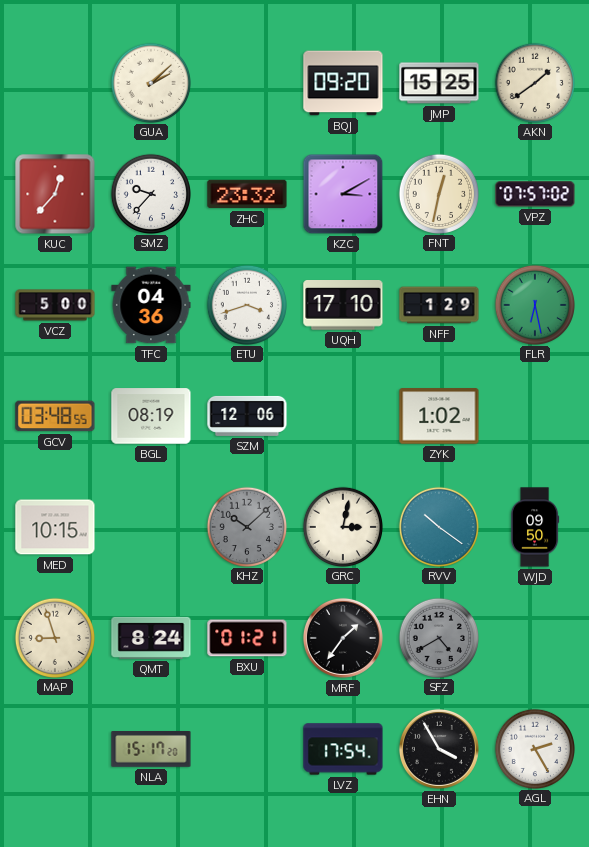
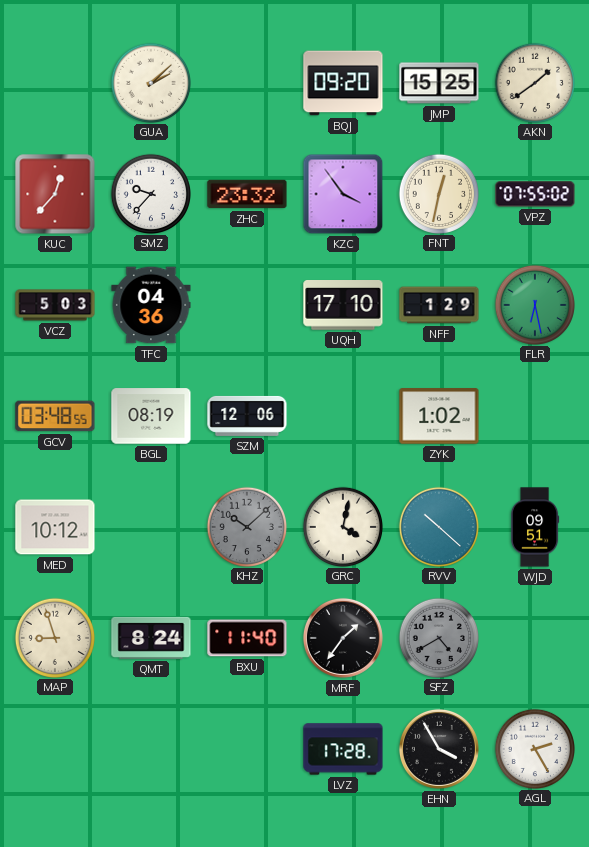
KZC: 3:10 -> 3:54 (343, 194)
VPZ: 07:57 -> 07:55 (535, 194)
VCZ: 5:00 -> 5:03 (55, 305)
ETU: 3:42 -> none (246, 304)
MED: 10:15 -> 10:12 (55, 527)
GRC: 3:02 -> 4:02 (342, 526)
RVV: 10:21 -> 10:22 (438, 526)
WJD: 09:50 -> 09:51 (535, 527)
BXU: 01:21 -> 11:40 (247, 638)
NLA: 15:17 -> none (151, 750)
LVZ: 17:54 -> 17:28 (343, 749)
